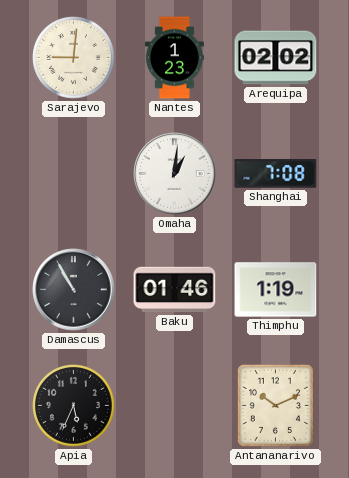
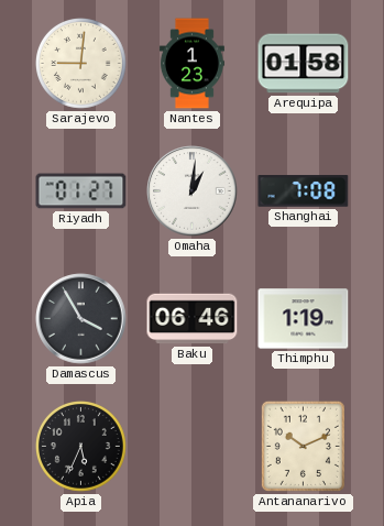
Arequipa: 02:02 -> 01:58 (304, 64)
Riyadh: none -> 01:27 (81, 191)
Damascus: 10:55 -> 3:55 (81, 319)
Baku: 01:46 -> 06:46 (193, 319)
